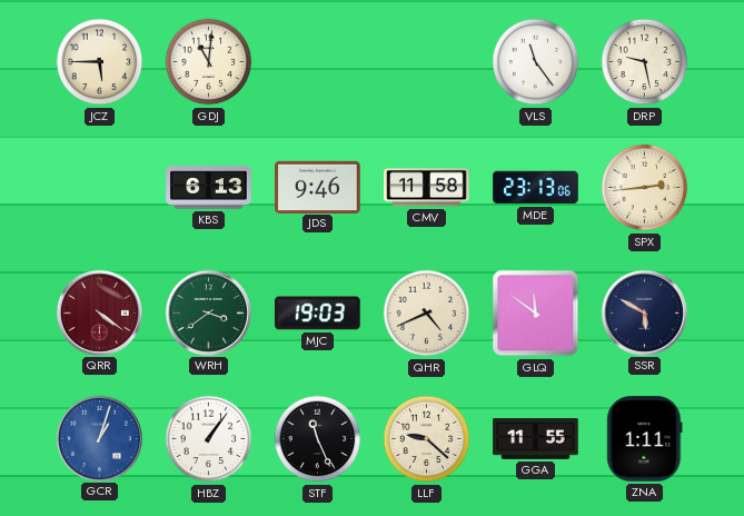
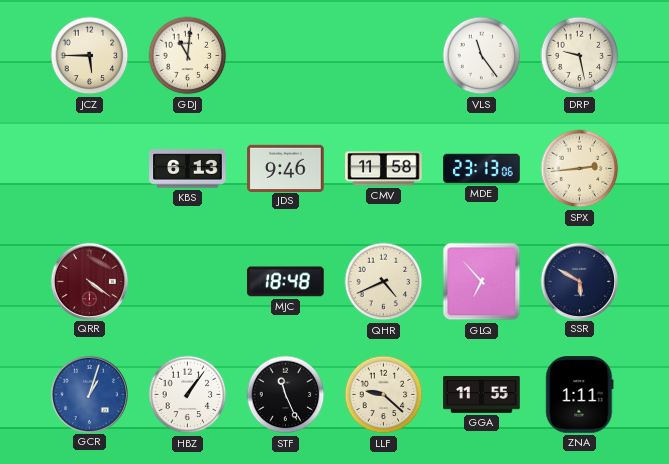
WRH: 3:39 -> none (208, 312)
MJC: 19:03 -> 18:48 (286, 282)
GLQ: 11:51 -> 6:53 (482, 282)
